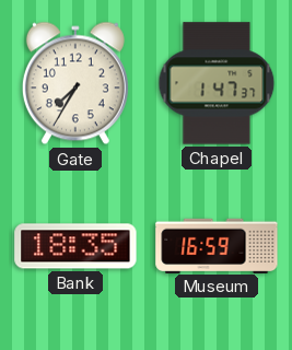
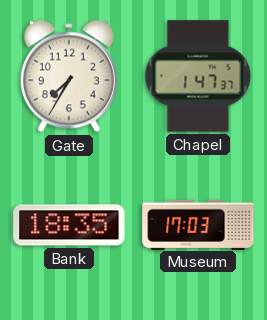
Museum: 16:59 -> 17:03 (198, 224)
